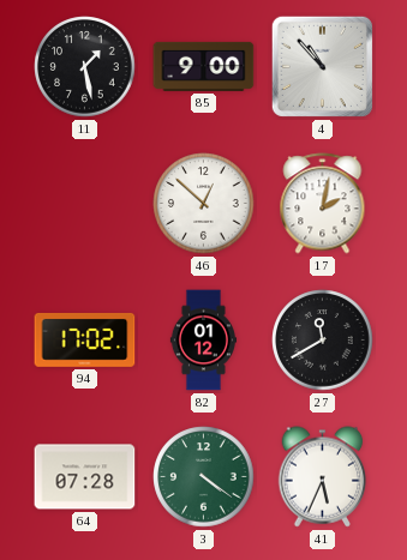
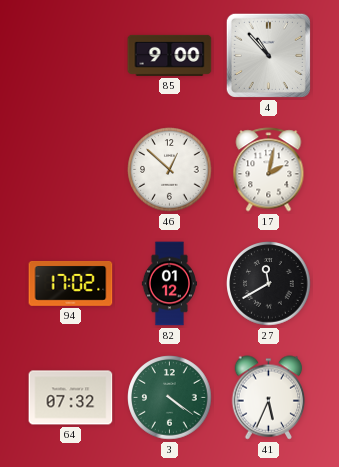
11: 1:28 -> none (85, 67)
64: 07:28 -> 07:32 (71, 398)
